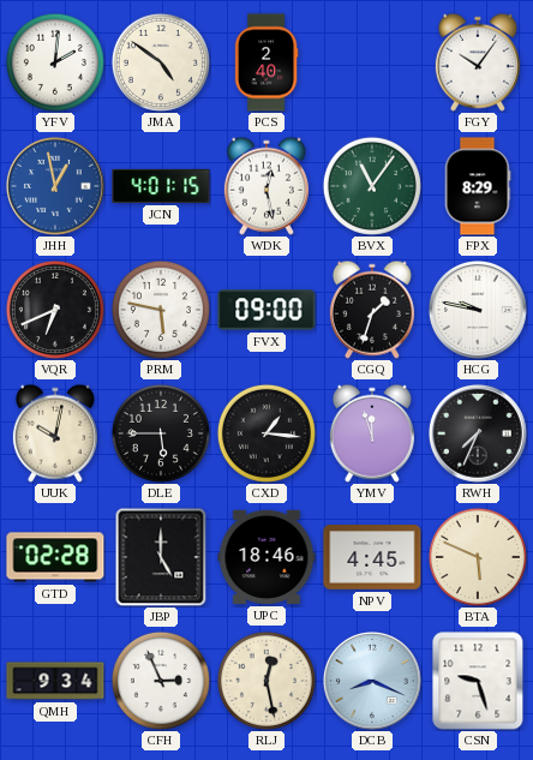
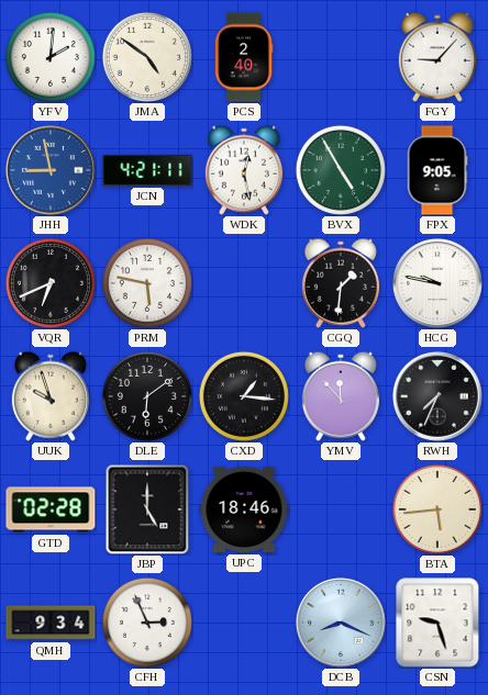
FGY: 10:06 -> 9:07 (437, 57)
JHH: 12:58 -> 8:58 (51, 170)
JCN: 4:01 -> 4:21 (147, 170)
BVX: 11:06 -> 4:55 (341, 170)
FPX: 8:29 -> 9:05 (437, 170)
FVX: 09:00 -> none (266, 310)
CGQ: 1:33 -> 1:31 (341, 283)
UUK: 10:02 -> 9:57 (51, 396)
DLE: 5:45 -> 6:09 (147, 396)
YMV: 11:57 -> 11:53 (341, 396)
NPV: 4:45 -> none (372, 558)
BTA: 5:49 -> 5:44 (437, 509)
RLJ: 12:28 -> none (266, 681)
